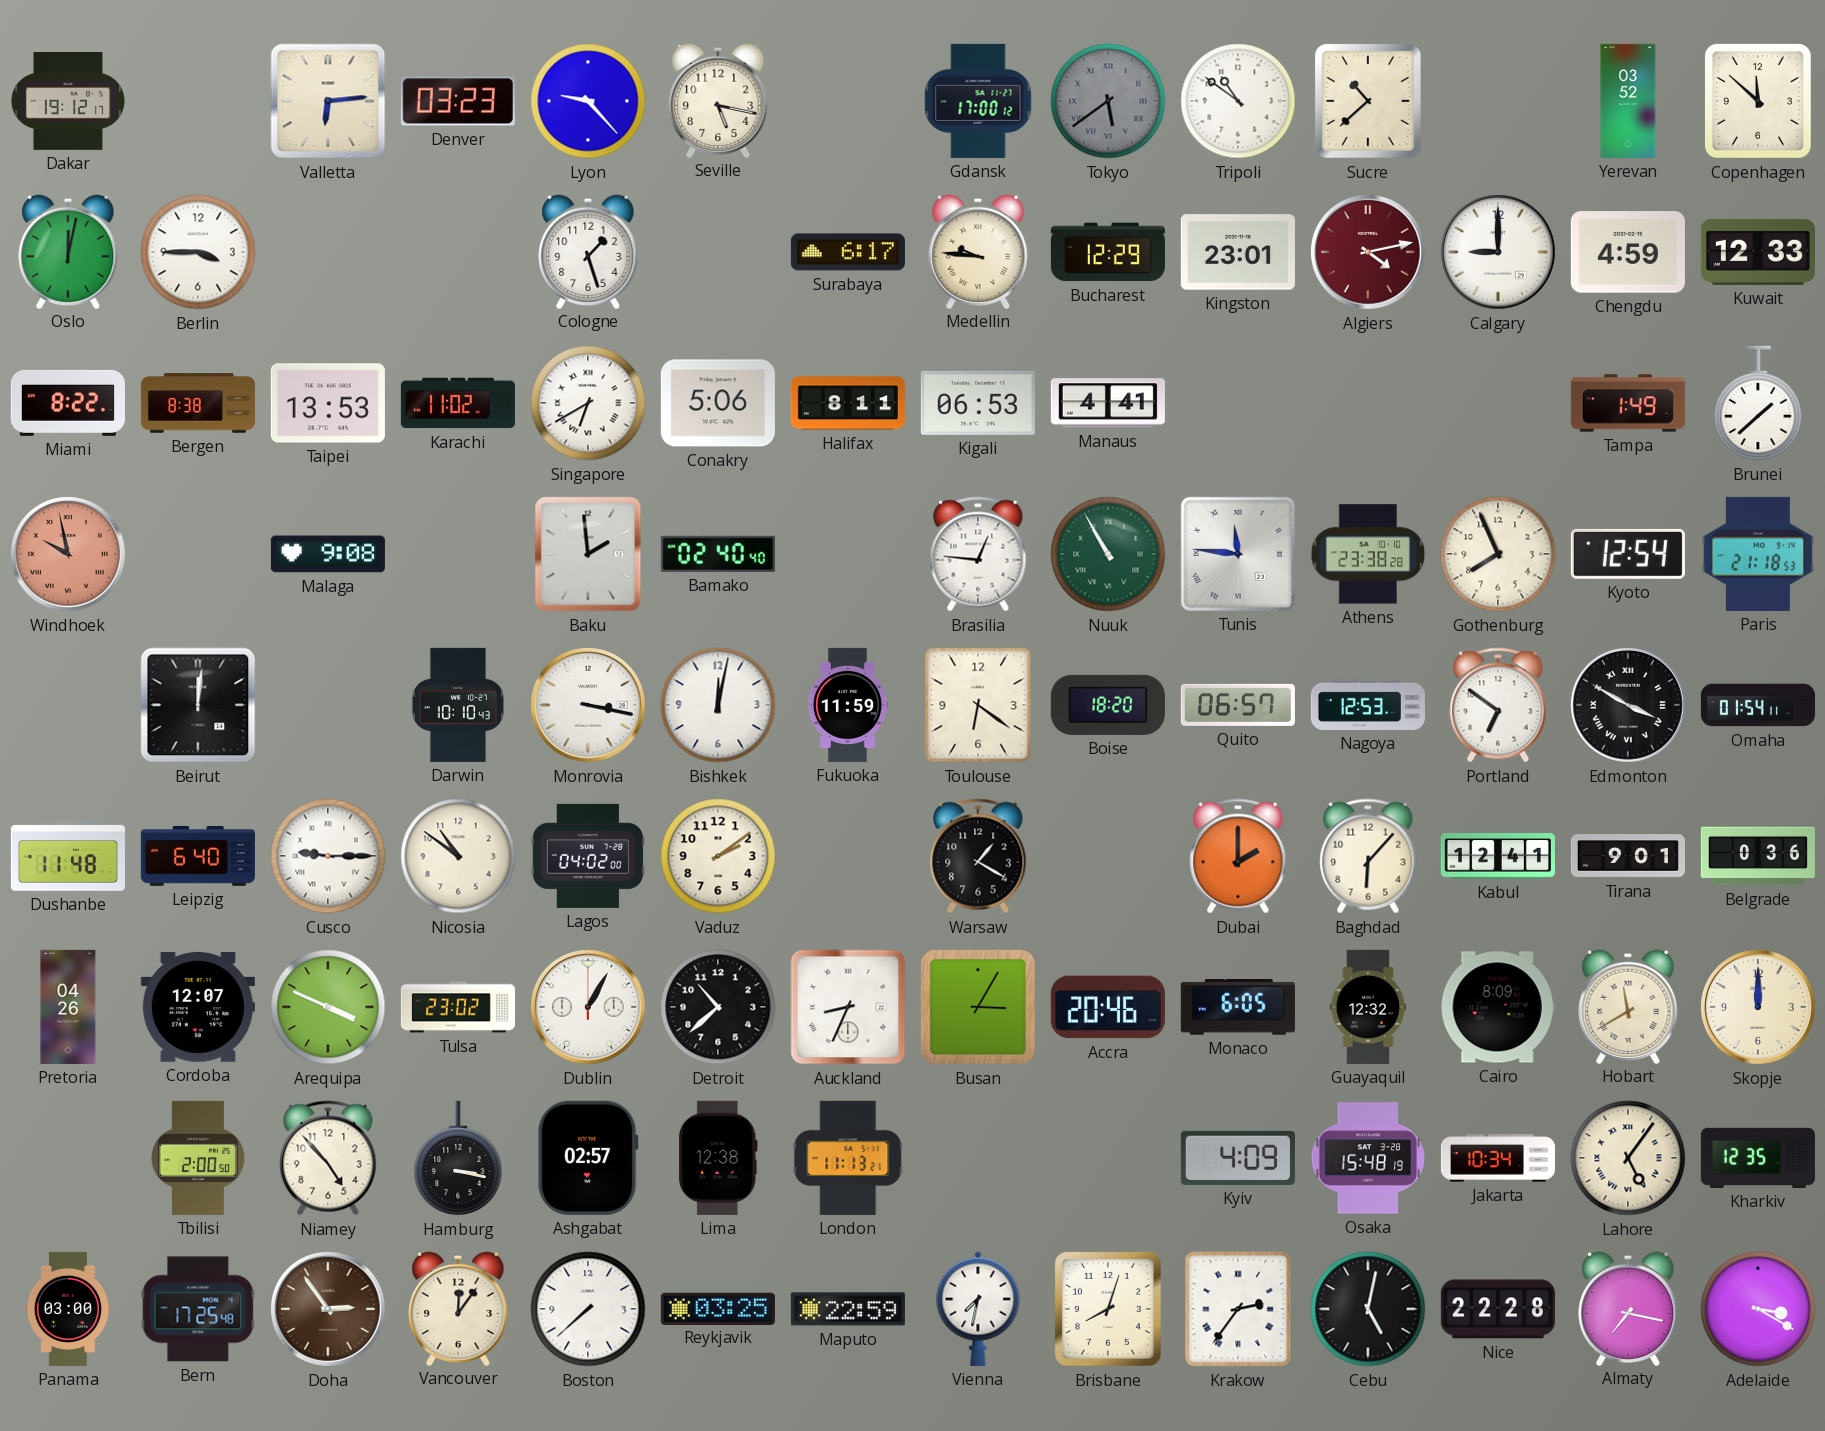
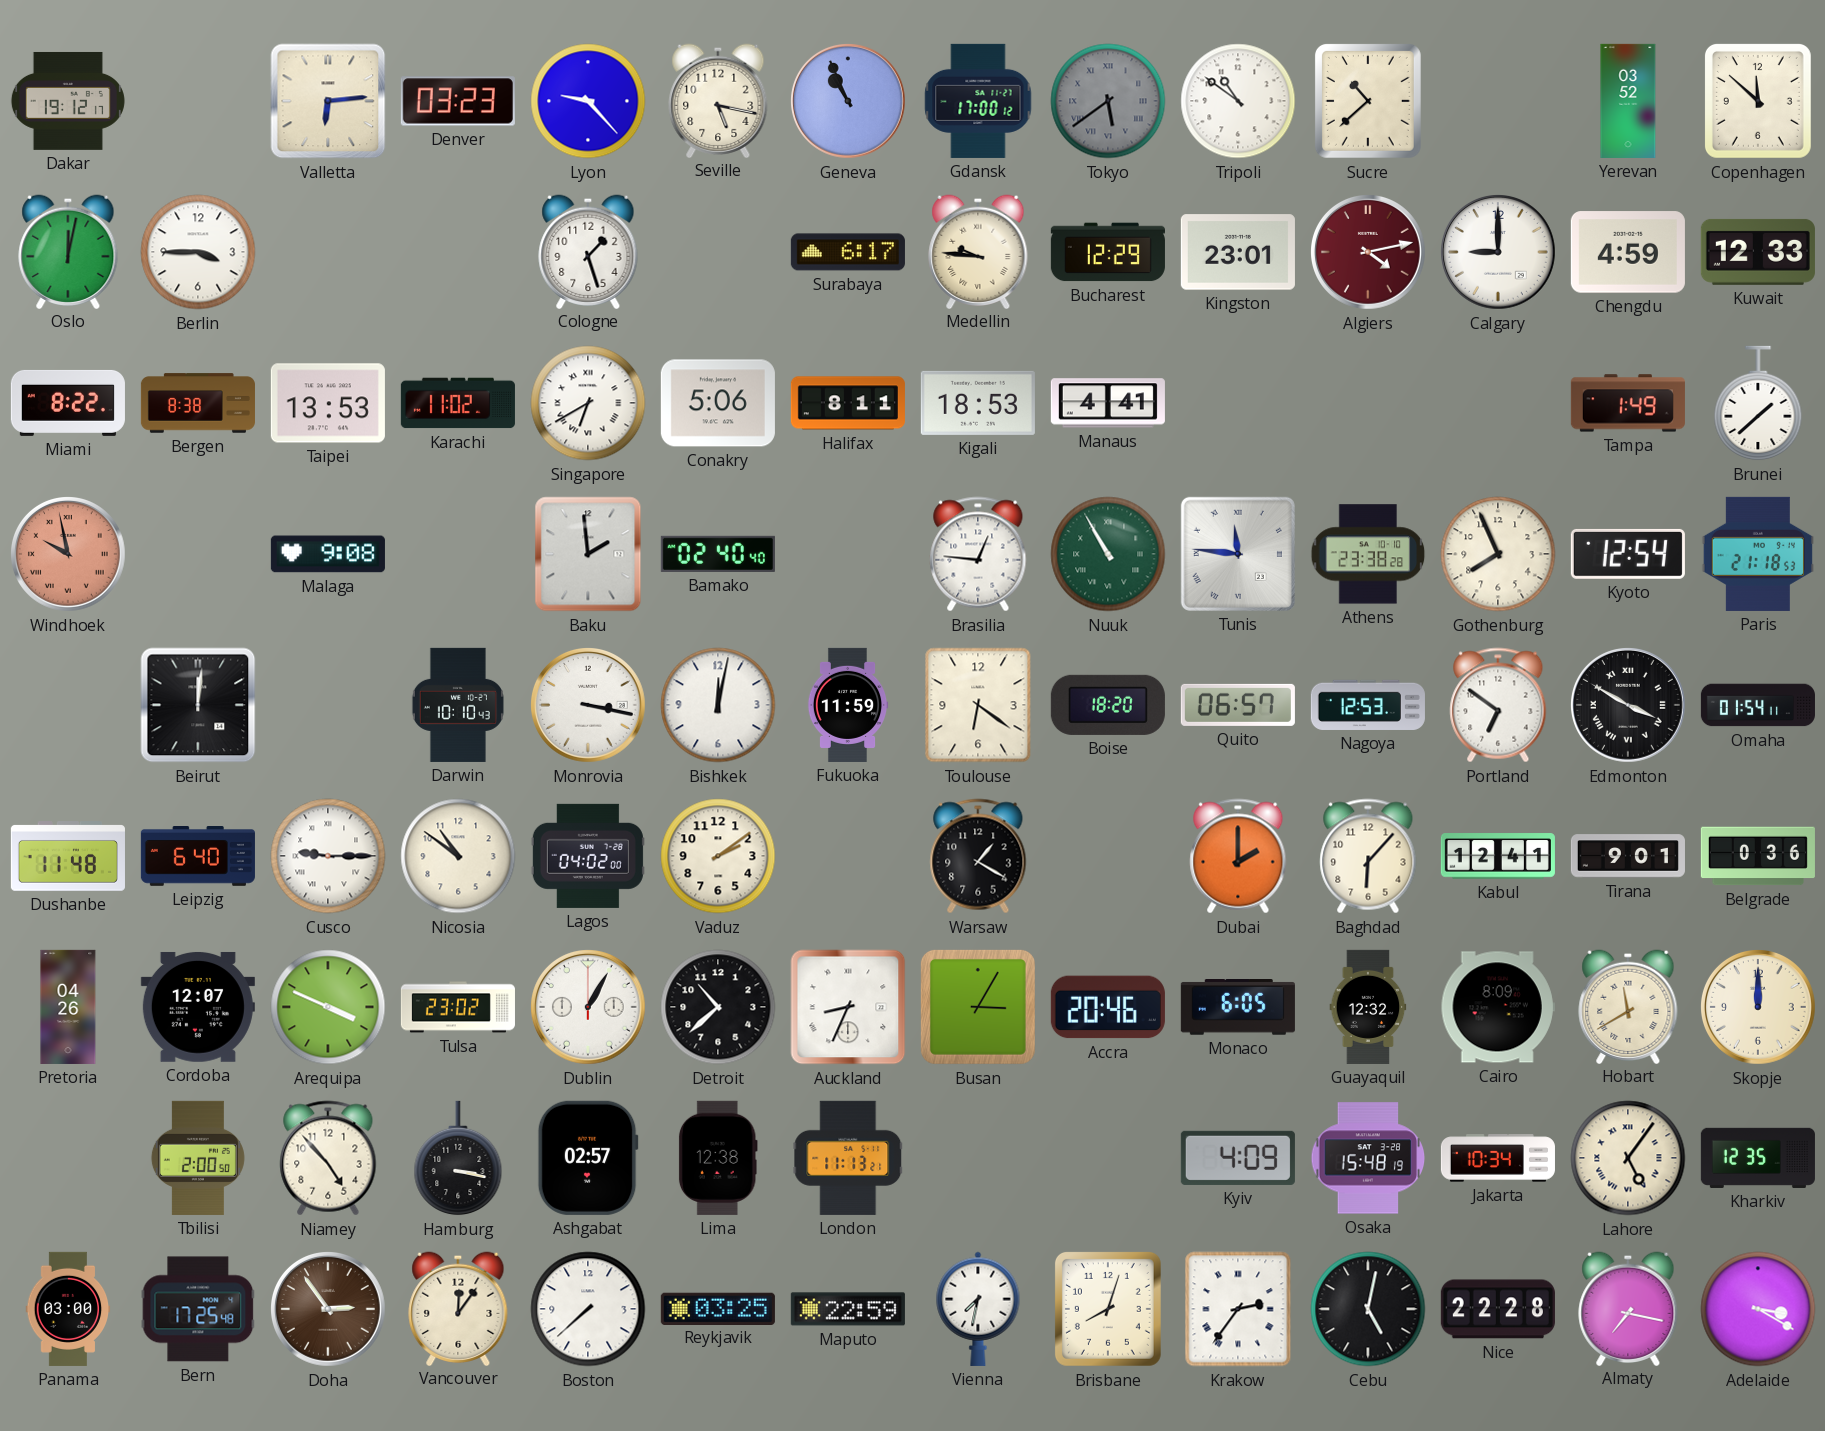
Geneva: none -> 10:56 (849, 102)
Kigali: 06:53 -> 18:53 (978, 403)
